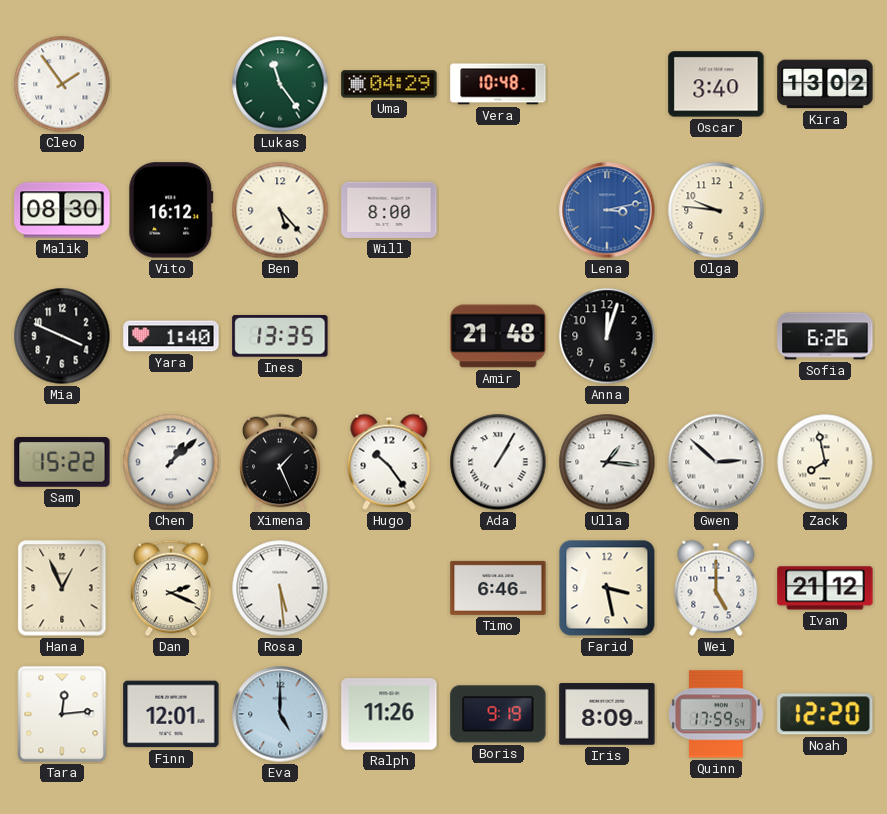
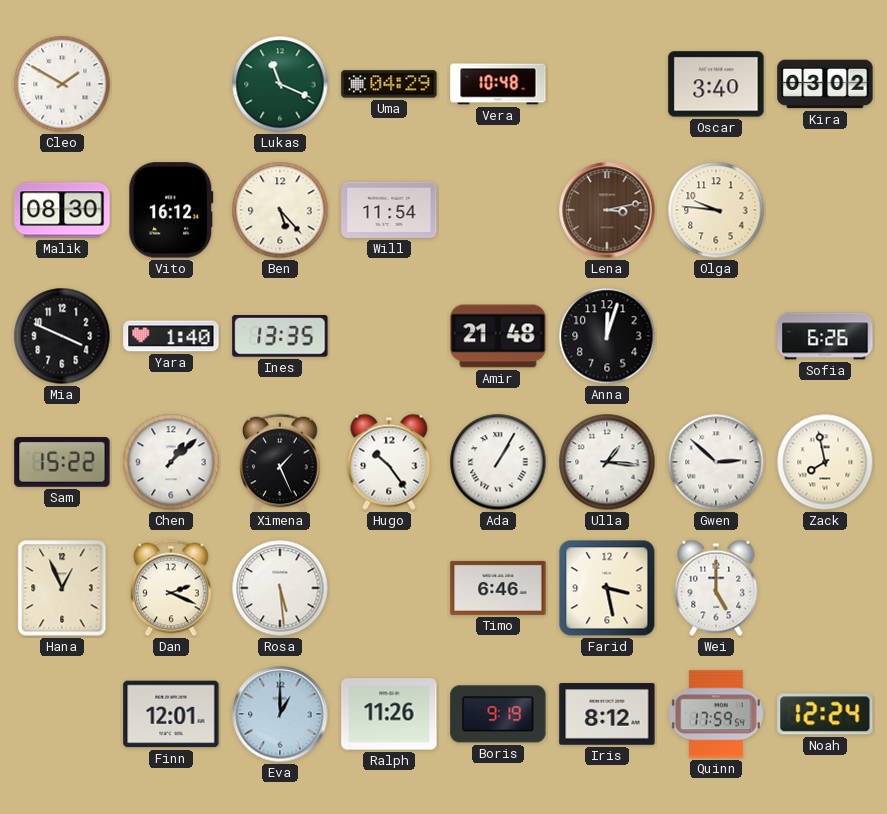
Cleo: 1:54 -> 1:50 (62, 84)
Lukas: 11:24 -> 11:19 (280, 84)
Kira: 13:02 -> 03:02 (825, 84)
Will: 8:00 -> 11:54 (389, 210)
Lena dial: blue -> brown (607, 210)
Ivan: 21:12 -> none (825, 588)
Tara: 12:14 -> none (62, 714)
Eva: 5:00 -> 1:00 (280, 714)
Iris: 8:09 -> 8:12 (607, 714)
Noah: 12:20 -> 12:24 (825, 714)
